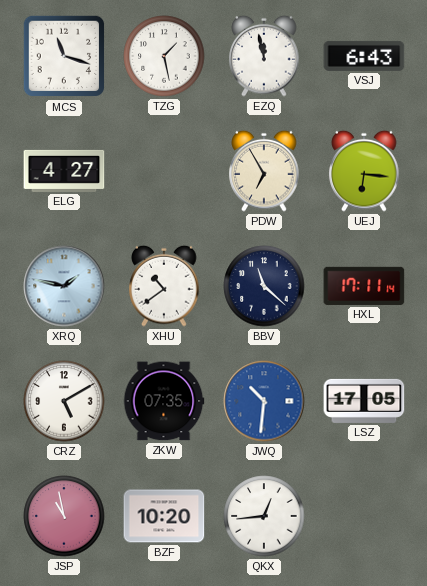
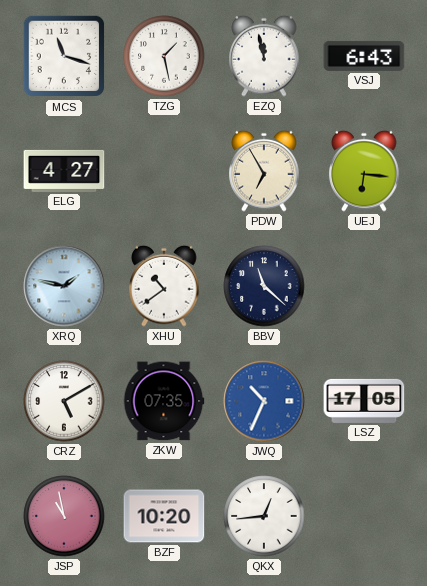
HXL: 17:11 -> none (364, 286)
JWQ: 10:31 -> 10:34 (264, 401)
